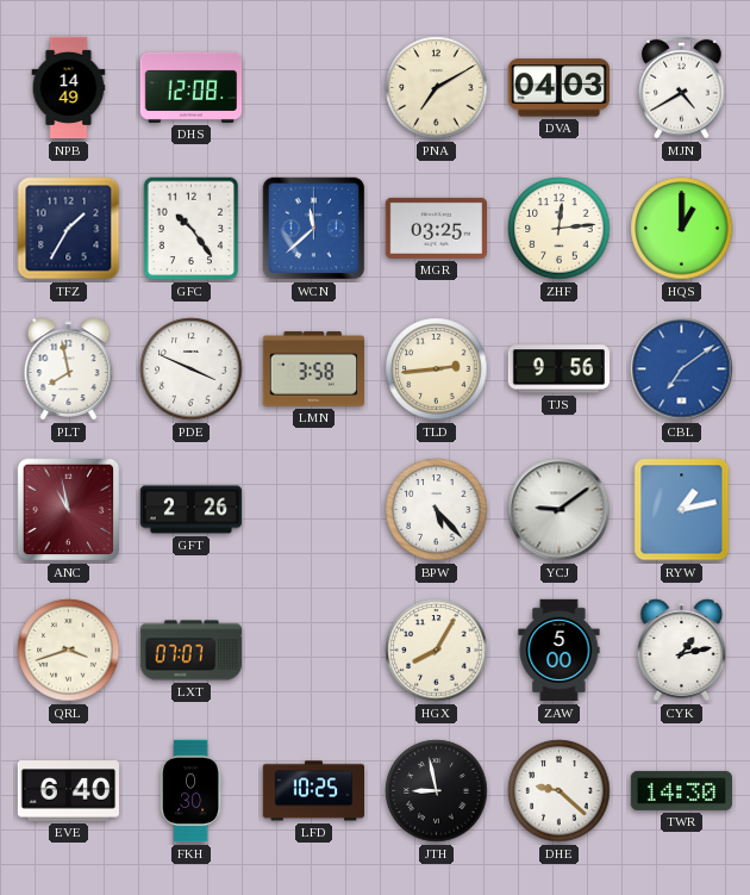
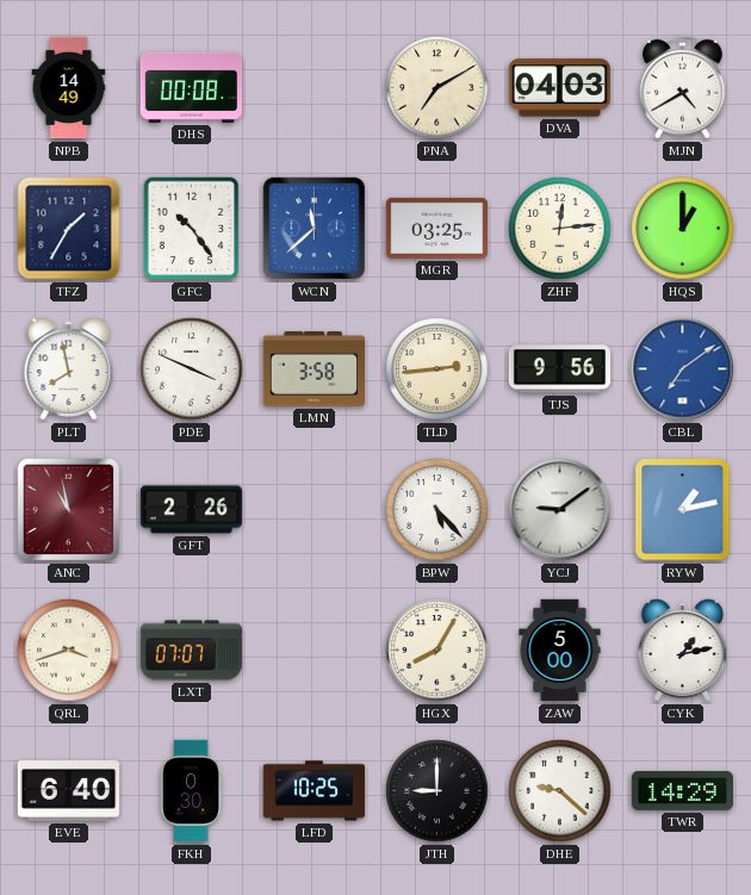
DHS: 12:08 -> 00:08 (192, 87)
JTH: 8:58 -> 9:00 (437, 791)
TWR: 14:30 -> 14:29 (682, 790)
